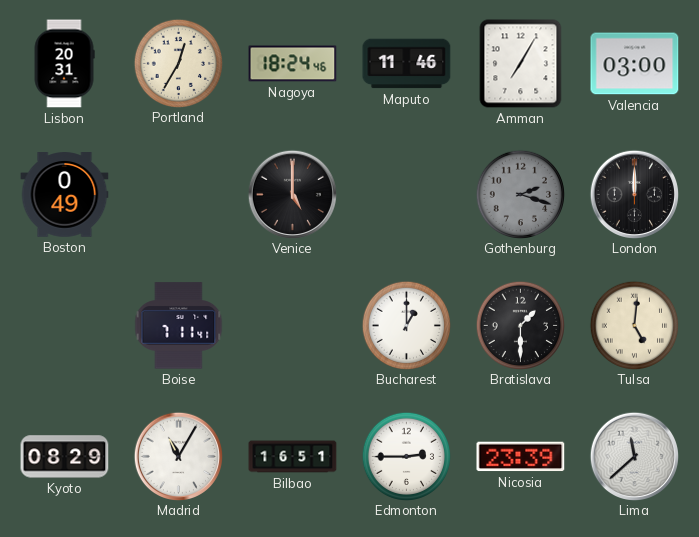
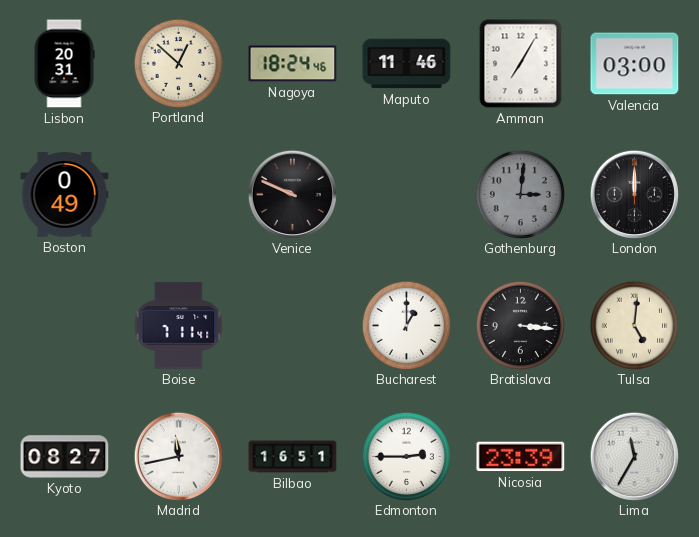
Portland: 12:35 -> 12:52 (178, 63)
Venice: 5:00 -> 9:49 (292, 194)
Gothenburg: 2:18 -> 3:01 (520, 194)
Bratislava: 1:30 -> 3:16 (520, 325)
Kyoto: 08:29 -> 08:27 (65, 457)
Madrid: 11:05 -> 11:43 (178, 456)
Lima: 11:38 -> 11:35 (634, 456)
